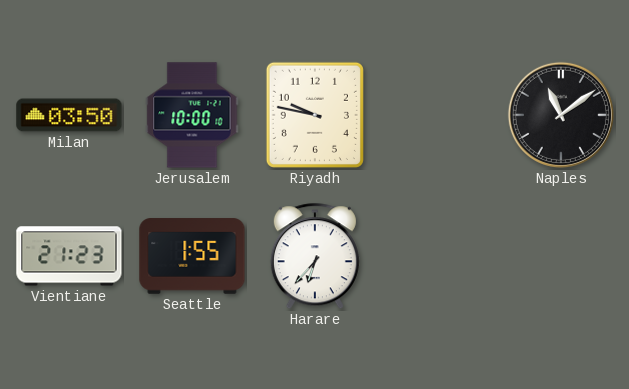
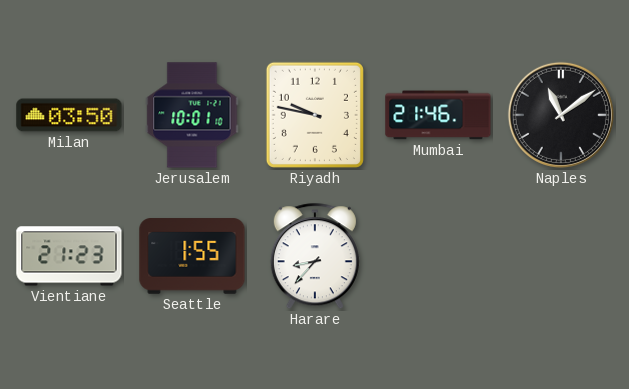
Jerusalem: 10:00 -> 10:01 (192, 115)
Mumbai: none -> 21:46 (438, 115)
Harare: 6:37 -> 8:37 (315, 257)
